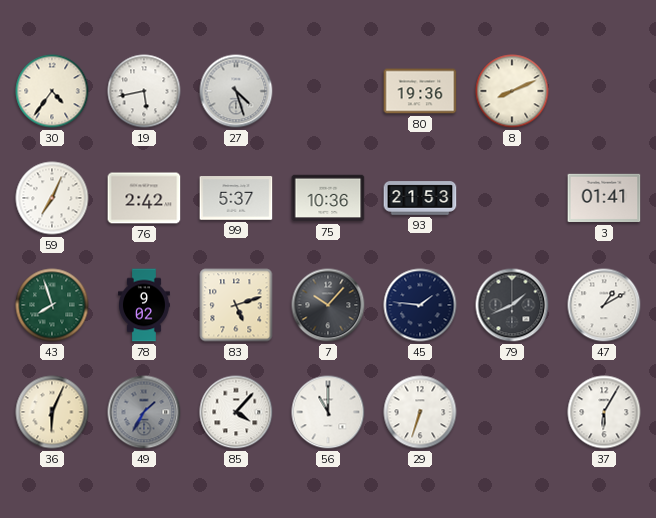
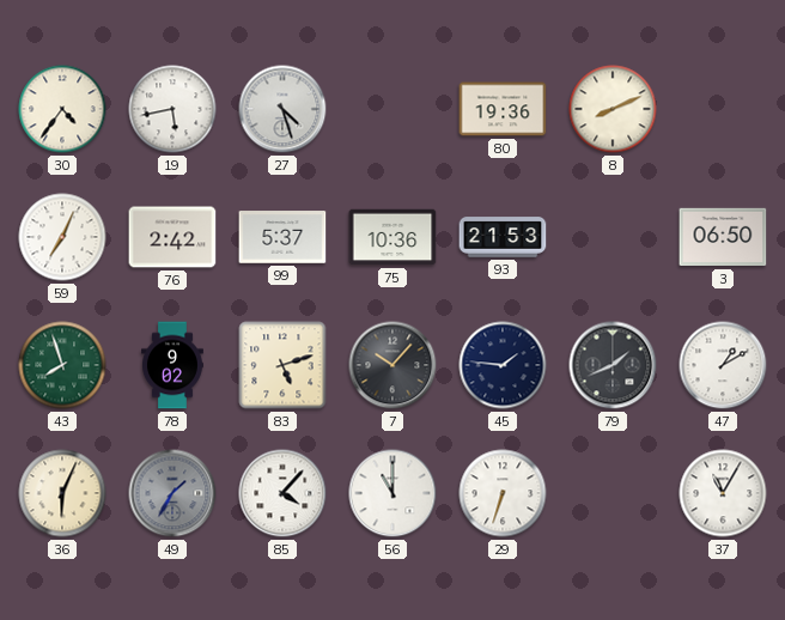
3: 01:41 -> 06:50 (723, 237)
37: 6:05 -> 11:05 (723, 493)
